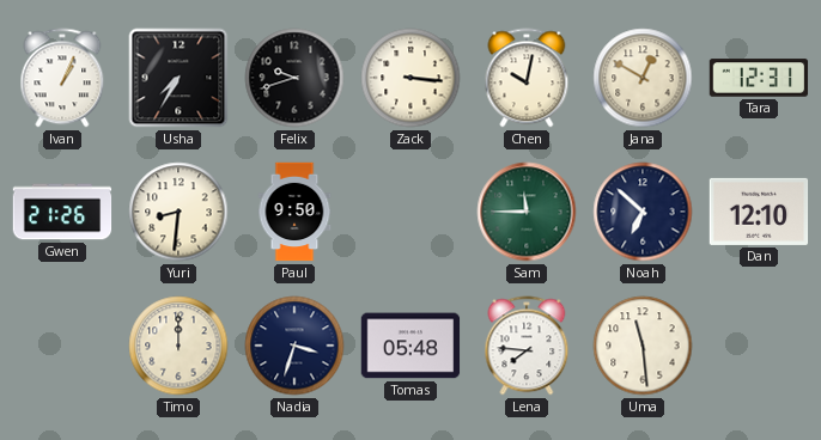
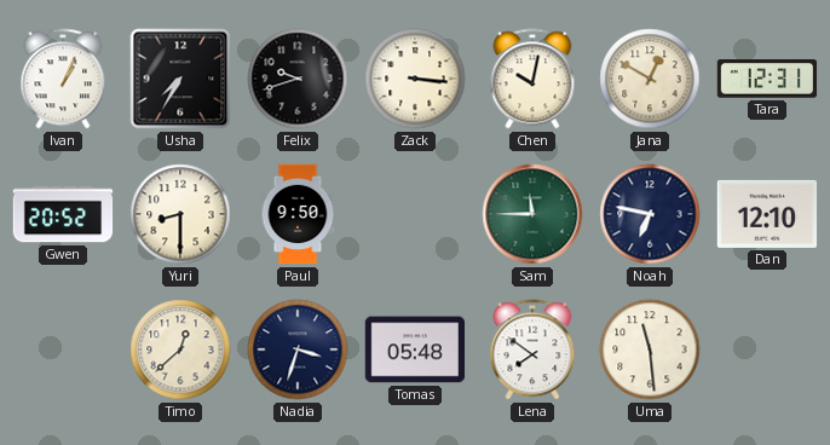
Gwen: 21:26 -> 20:52 (63, 214)
Yuri: 8:31 -> 8:30 (180, 214)
Noah: 6:52 -> 6:47 (650, 214)
Timo: 12:00 -> 12:38 (180, 349)
Lena: 7:46 -> 7:51 (532, 349)
